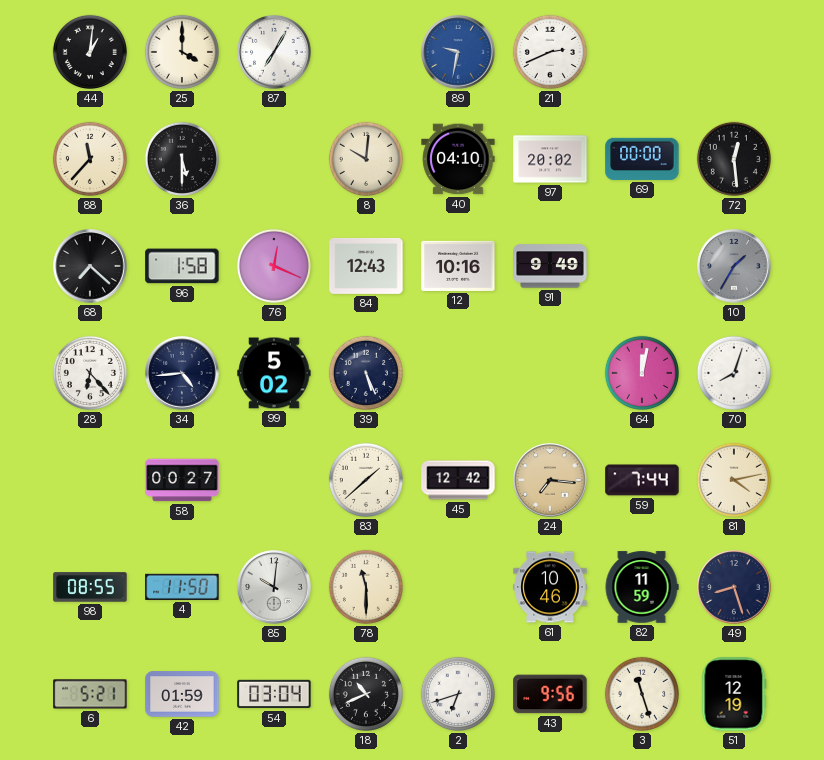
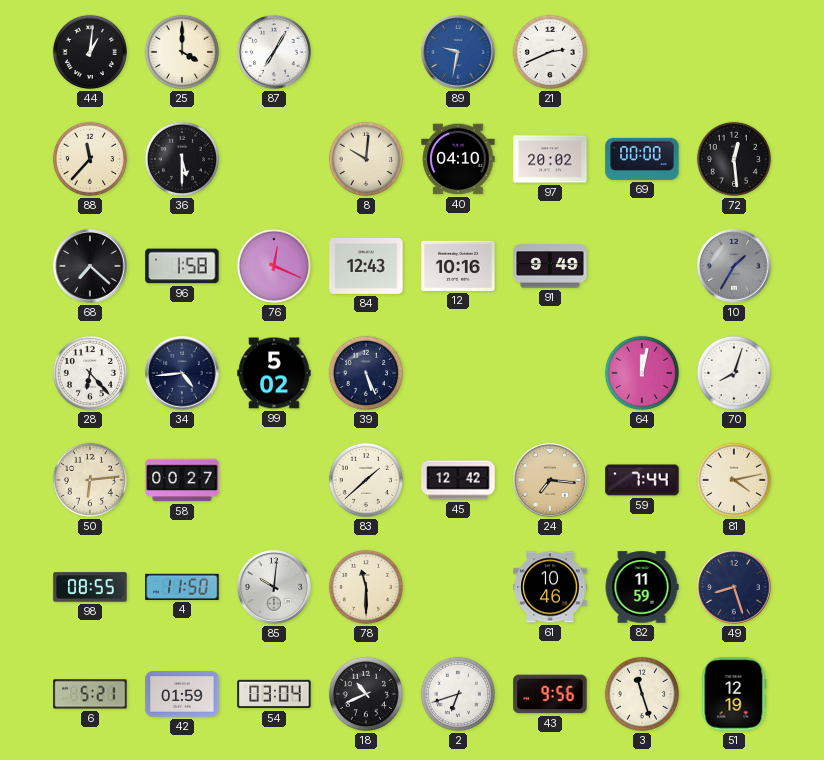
50: none -> 6:14 (90, 480)
